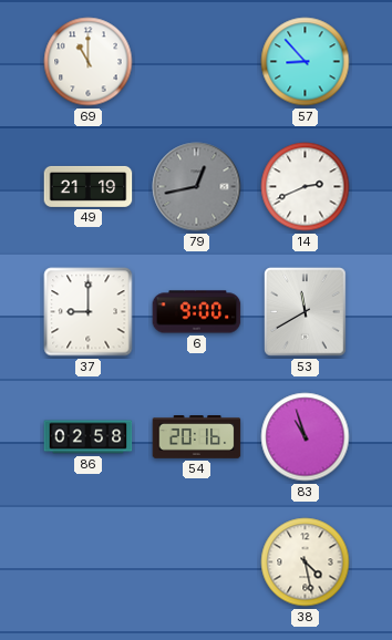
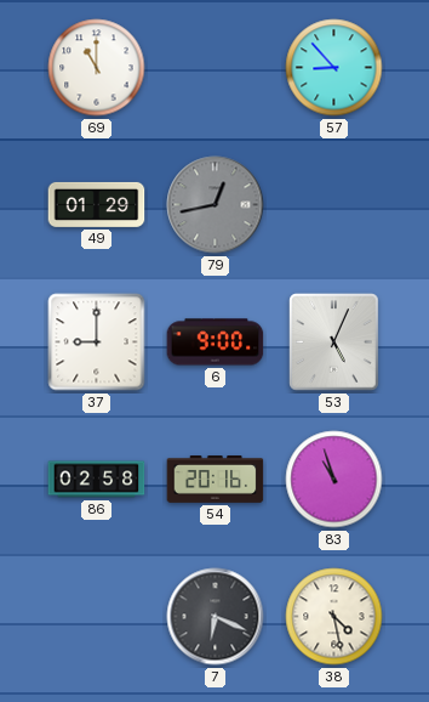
49: 21:19 -> 01:29 (97, 204)
14: 2:41 -> none (306, 187)
53: 11:40 -> 5:04 (334, 342)
7: none -> 6:19 (216, 617)
